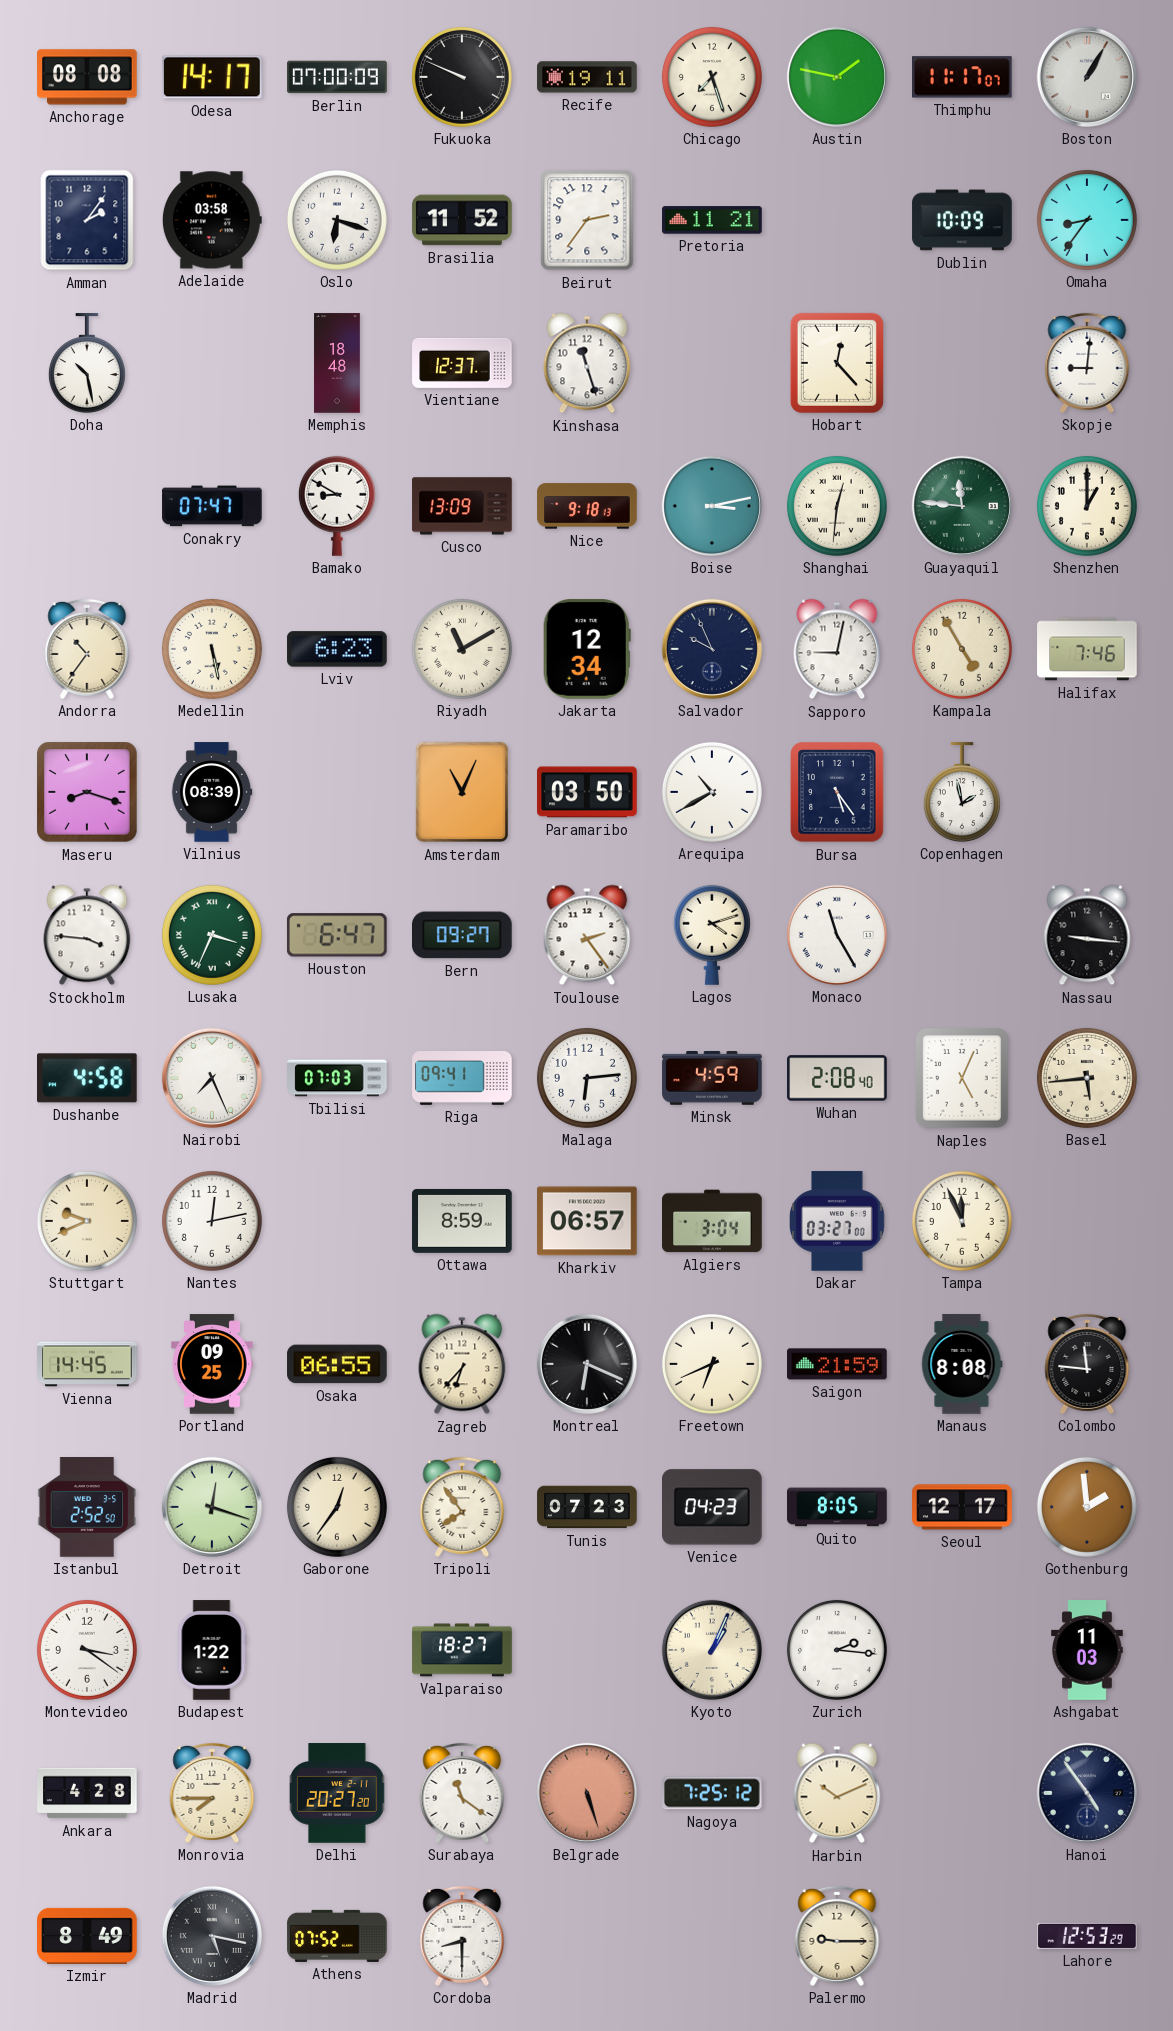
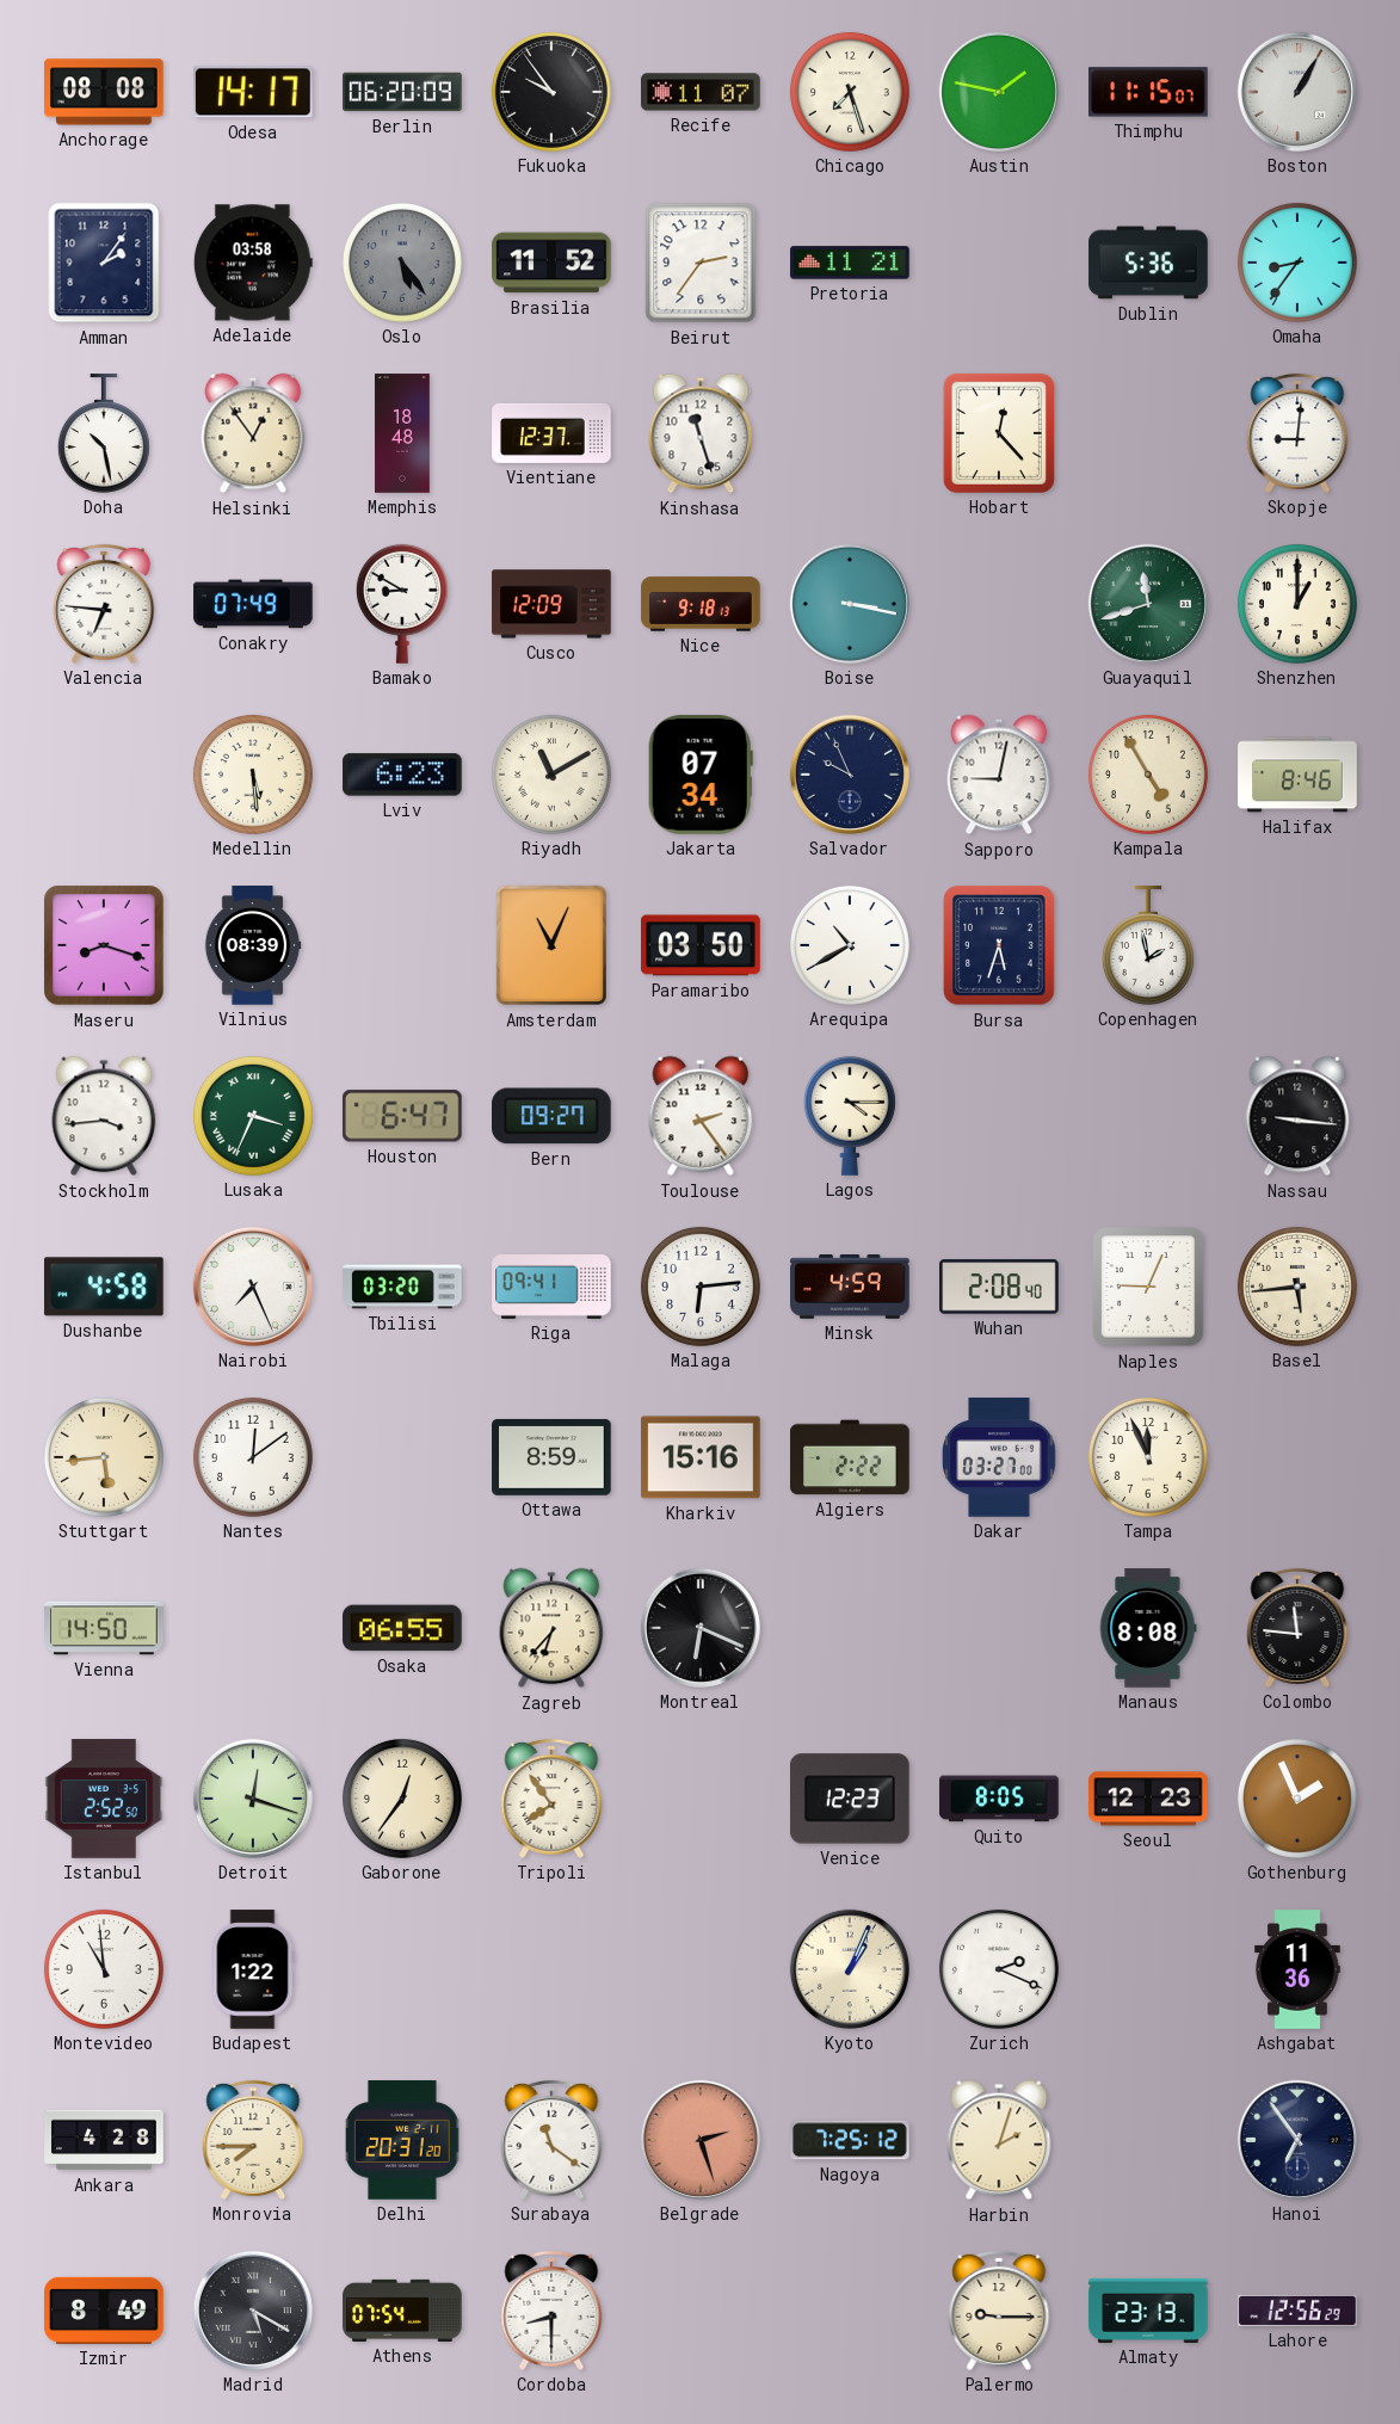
Berlin: 07:00 -> 06:20 (402, 92)
Fukuoka: 9:49 -> 9:54 (551, 92)
Recife: 19:11 -> 11:07 (701, 92)
Thimphu: 11:17 -> 11:15 (1149, 92)
Oslo: 6:18 -> 5:24 (402, 263)
Oslo dial: white -> grey (402, 263)
Dublin: 10:09 -> 5:36 (1148, 263)
Helsinki: none -> 12:54 (253, 433)
Valencia: none -> 6:46 (104, 604)
Conakry: 07:47 -> 07:49 (253, 604)
Cusco: 13:09 -> 12:09 (551, 604)
Boise: 3:13 -> 3:17 (850, 604)
Shanghai: 12:31 -> none (837, 506)
Guayaquil: 11:46 -> 11:42 (1148, 604)
Andorra: 10:36 -> none (87, 649)
Medellin: 5:28 -> 5:29 (253, 775)
Jakarta: 12:34 -> 07:34 (701, 775)
Halifax: 7:46 -> 8:46 (1297, 775)
Bursa: 5:24 -> 5:33 (999, 945)
Stockholm: 3:46 -> 3:44 (104, 1116)
Lagos: 4:12 -> 4:15 (850, 1116)
Monaco: 11:25 -> none (837, 935)
Tbilisi: 07:03 -> 03:20 (402, 1287)
Naples: 5:04 -> 9:04 (1148, 1287)
Stuttgart: 9:41 -> 5:44 (104, 1457)
Nantes: 12:13 -> 12:09 (253, 1457)
Kharkiv: 06:57 -> 15:16 (701, 1457)
Algiers: 3:04 -> 2:22 (850, 1457)
Vienna: 14:45 -> 14:50 (104, 1628)
Portland: 09:25 -> none (212, 1364)
Freetown: 6:41 -> none (712, 1364)
Saigon: 21:59 -> none (837, 1364)
Tunis: 07:23 -> none (587, 1507)
Venice: 04:23 -> 12:23 (851, 1799)
Seoul: 12:17 -> 12:23 (1148, 1799)
Gothenburg: 1:59 -> 1:56 (1297, 1799)
Montevideo: 3:21 -> 10:59 (104, 1969)
Valparaiso: 18:27 -> none (462, 1650)
Zurich: 2:16 -> 2:19 (999, 1969)
Ashgabat: 11:03 -> 11:36 (1297, 1969)
Delhi: 20:27 -> 20:31 (403, 2140)
Belgrade: 5:27 -> 2:27 (701, 2140)
Harbin: 10:11 -> 2:03 (999, 2140)
Hanoi: 4:54 -> 6:54 (1297, 2140)
Madrid: 5:17 -> 5:20 (253, 2311)
Athens: 07:52 -> 07:54 (402, 2311)
Almaty: none -> 23:13 (1148, 2311)
Lahore: 12:53 -> 12:56 (1297, 2311)
